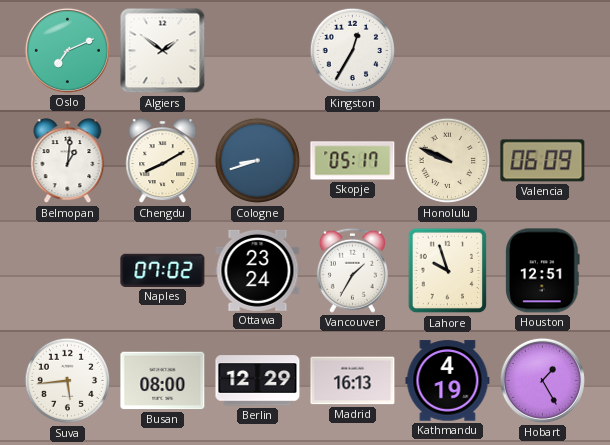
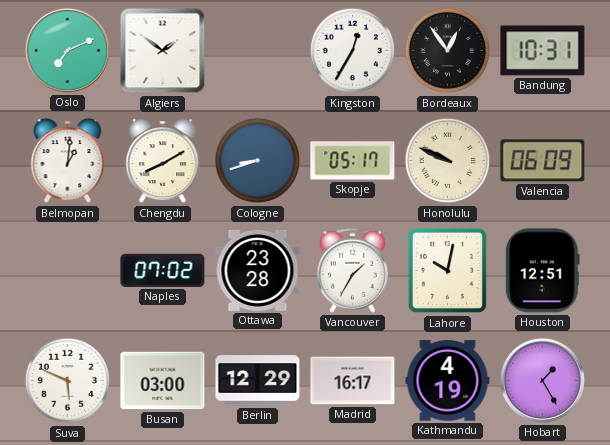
Bordeaux: none -> 12:54 (448, 51)
Bandung: none -> 10:31 (543, 51)
Ottawa: 23:24 -> 23:28 (258, 270)
Lahore: 9:57 -> 10:02 (448, 271)
Suva: 5:44 -> 5:49 (68, 381)
Busan: 08:00 -> 03:00 (163, 381)
Madrid: 16:13 -> 16:17 (353, 381)
